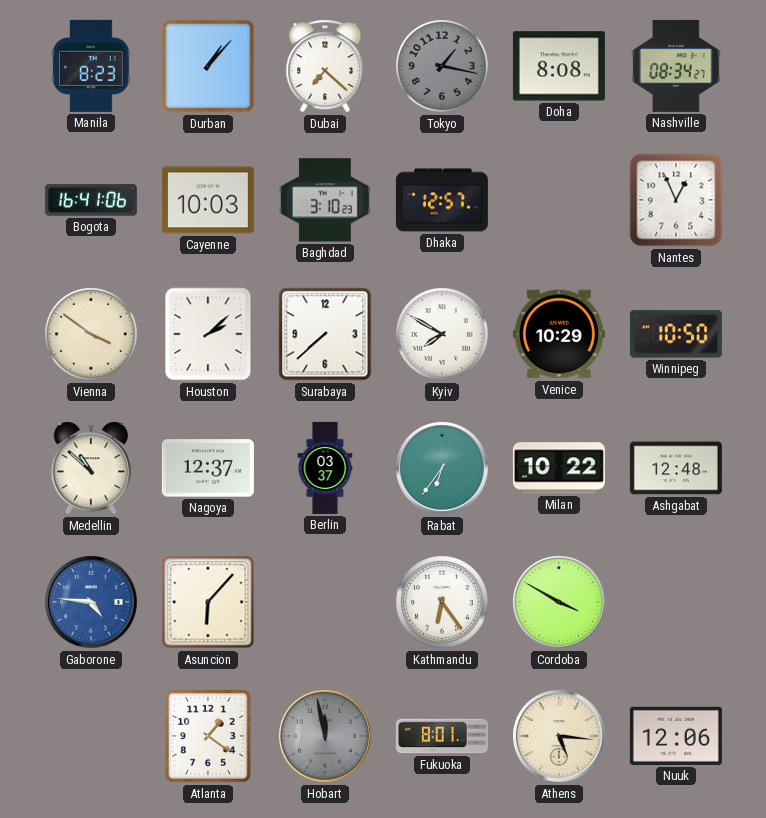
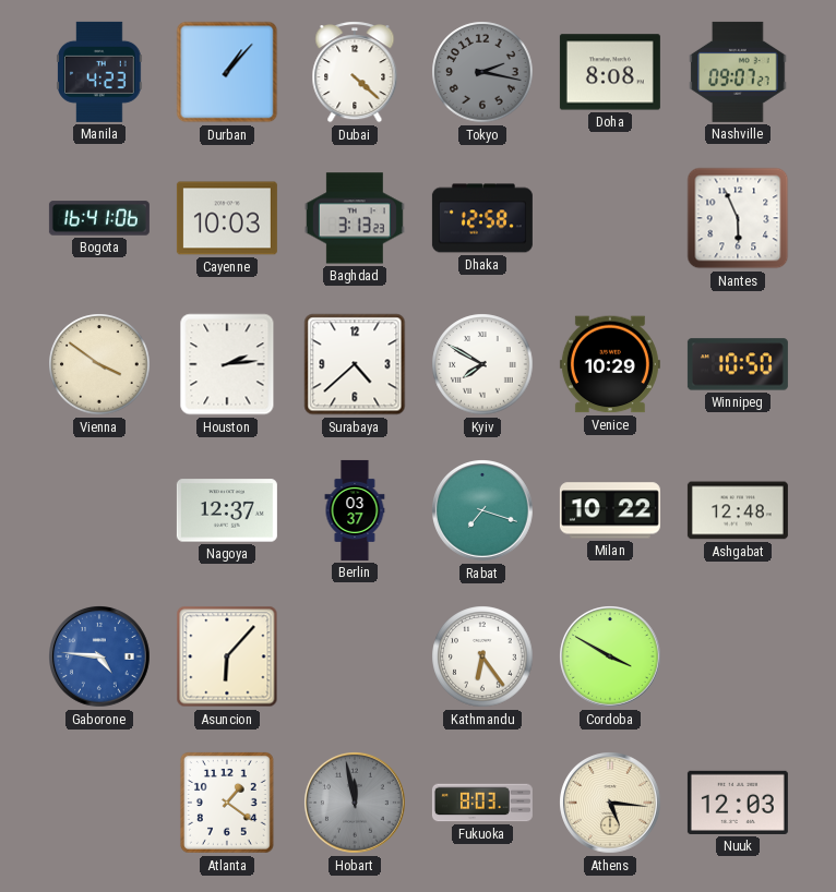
Manila: 8:23 -> 4:23 (100, 72)
Dubai: 7:22 -> 4:22 (355, 72)
Tokyo: 1:17 -> 2:17 (482, 72)
Nashville: 08:34 -> 09:07 (738, 72)
Baghdad: 3:10 -> 3:13 (355, 218)
Dhaka: 12:57 -> 12:58 (482, 218)
Nantes: 12:56 -> 5:56 (738, 218)
Houston: 2:08 -> 2:14 (227, 364)
Surabaya: 7:38 -> 4:38 (355, 364)
Medellin: 10:52 -> none (91, 468)
Rabat: 6:36 -> 7:18 (483, 511)
Fukuoka: 8:01 -> 8:03 (482, 803)
Nuuk: 12:06 -> 12:03 (738, 803)
